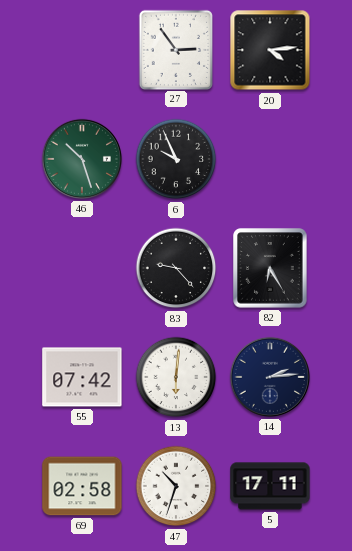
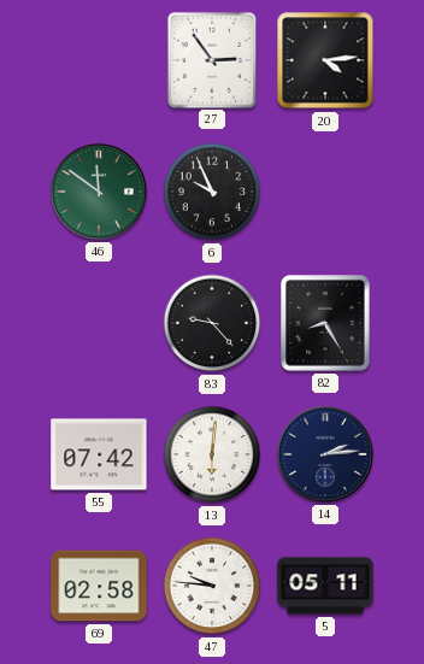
46: 10:27 -> 11:51 (99, 192)
82: 6:25 -> 8:25 (325, 323)
47: 10:33 -> 9:46 (212, 586)
5: 17:11 -> 05:11 (325, 586)
